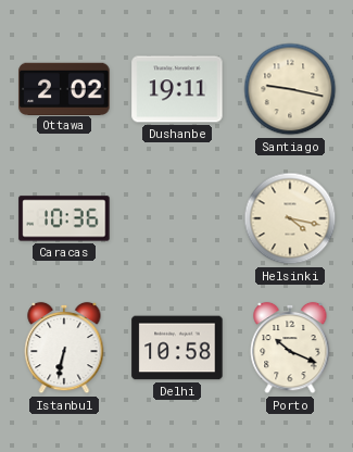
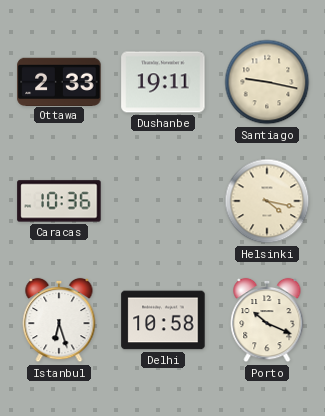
Ottawa: 2:02 -> 2:33 (59, 81)
Istanbul: 6:32 -> 6:27 (59, 320)
